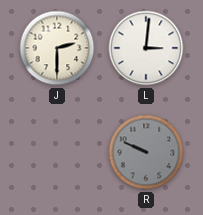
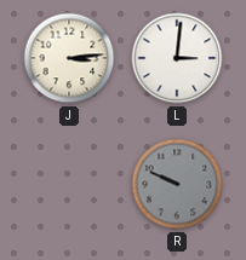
J: 2:30 -> 3:14 (69, 58)
